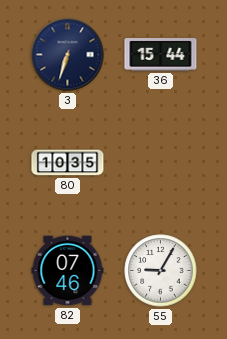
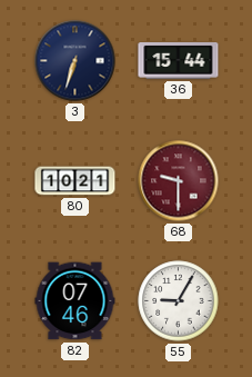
80: 10:35 -> 10:21 (75, 181)
68: none -> 9:30 (179, 181)
